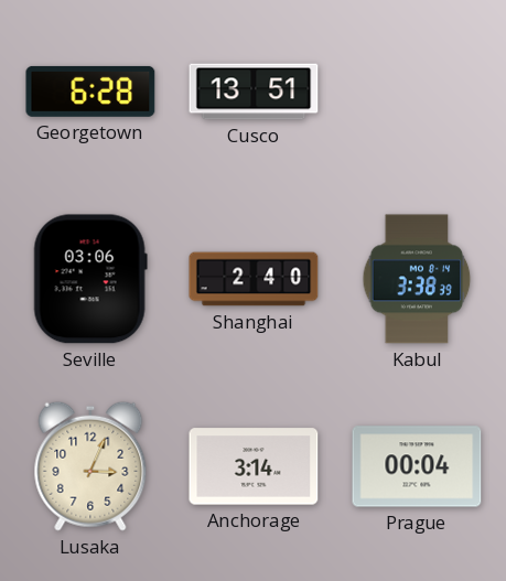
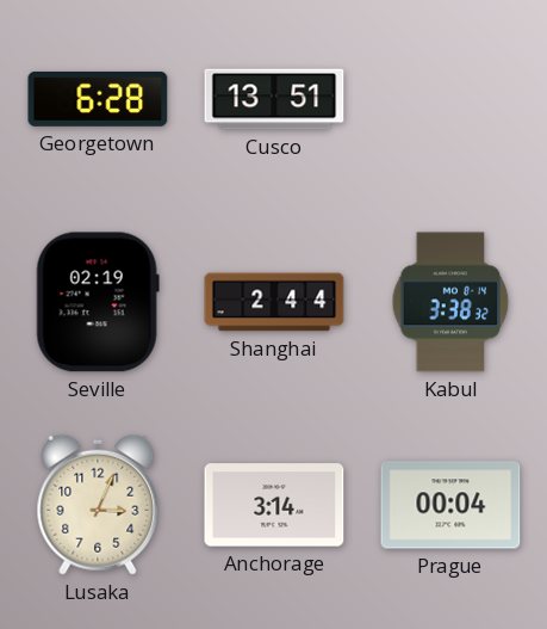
Seville: 03:06 -> 02:19 (98, 302)
Shanghai: 2:40 -> 2:44 (274, 302)
Kabul: 3:38:39 -> 3:38:32 (450, 302)
